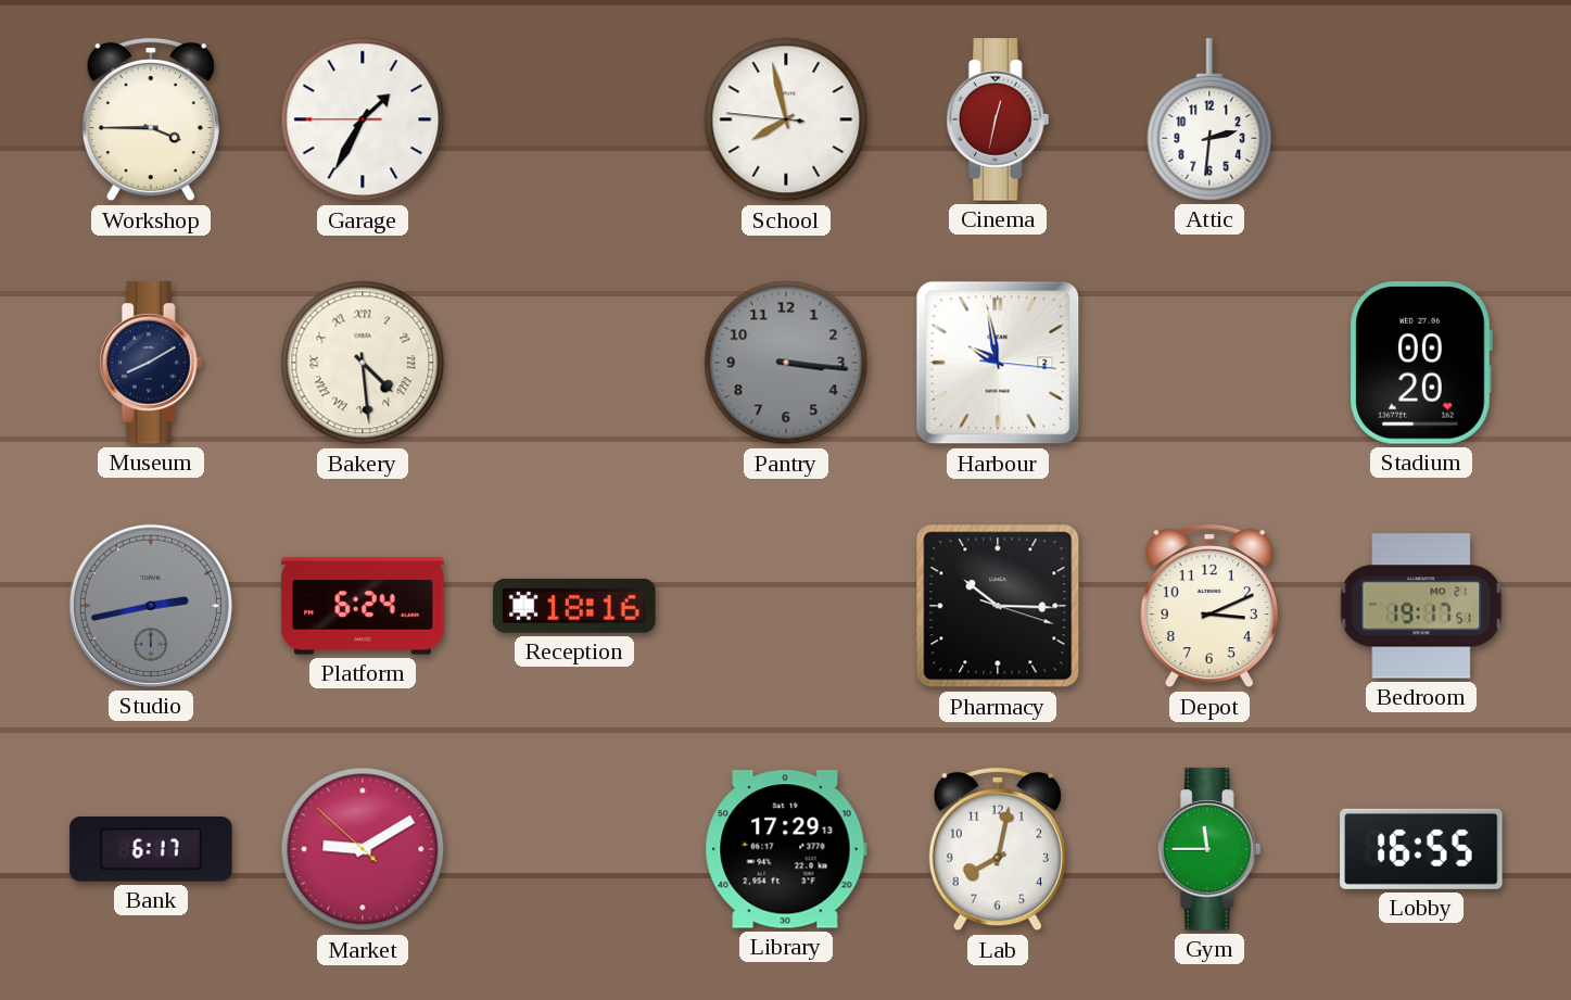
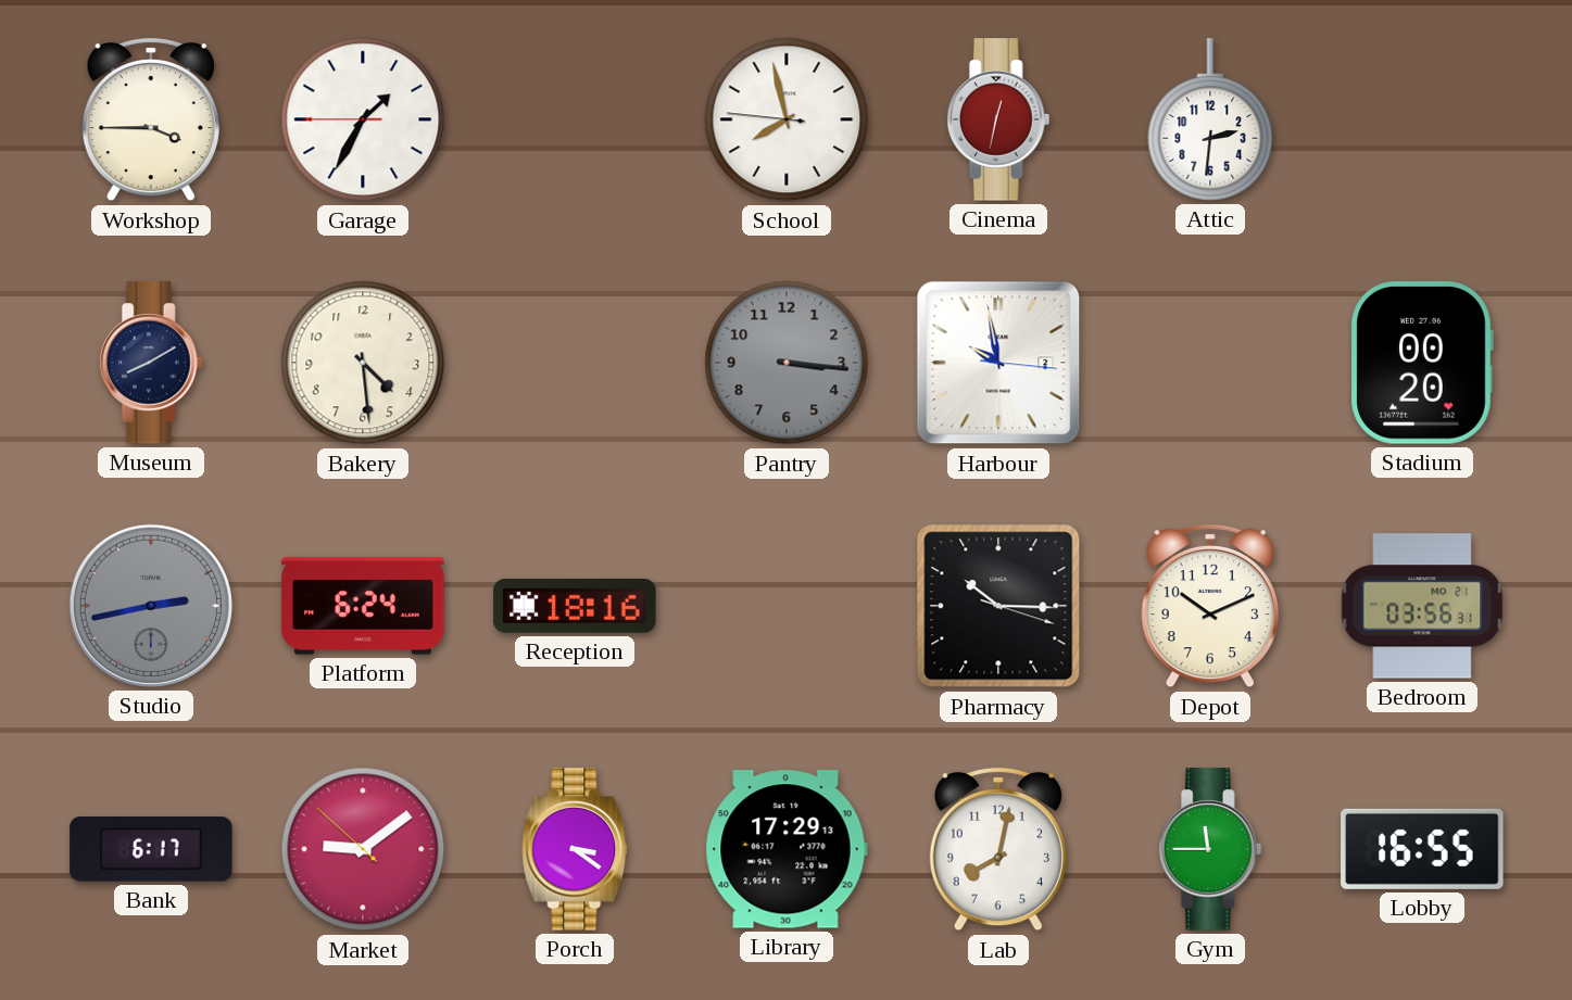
Bakery numerals: Roman -> Arabic (363, 363)
Depot: 3:11 -> 10:11 (1210, 606)
Bedroom: 19:17 -> 03:56 (1422, 606)
Market: 9:09 -> 9:08 (363, 849)
Porch: none -> 3:21 (575, 849)
